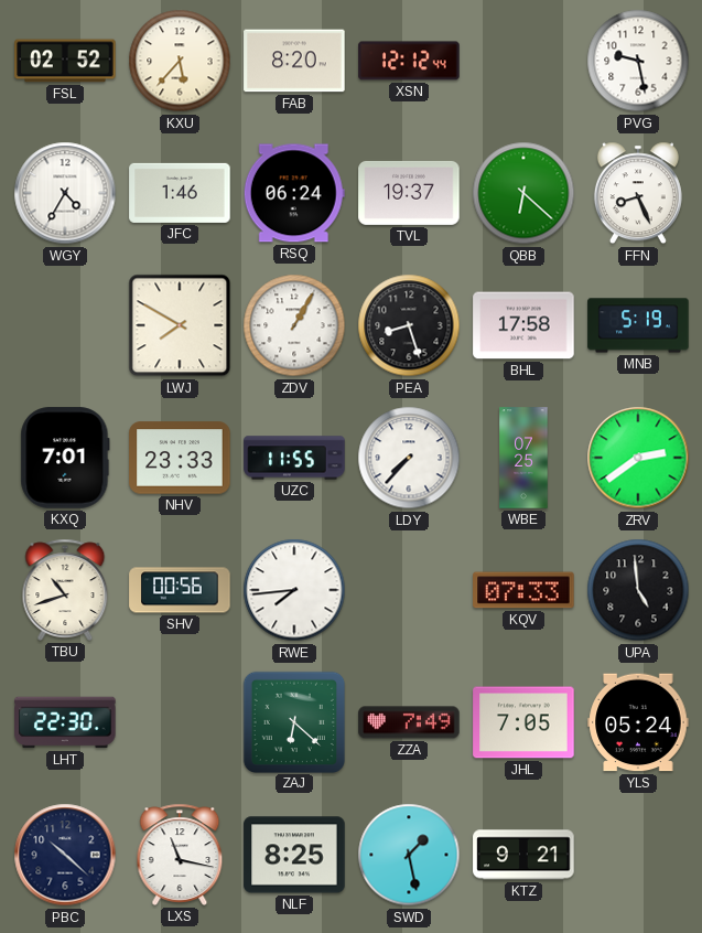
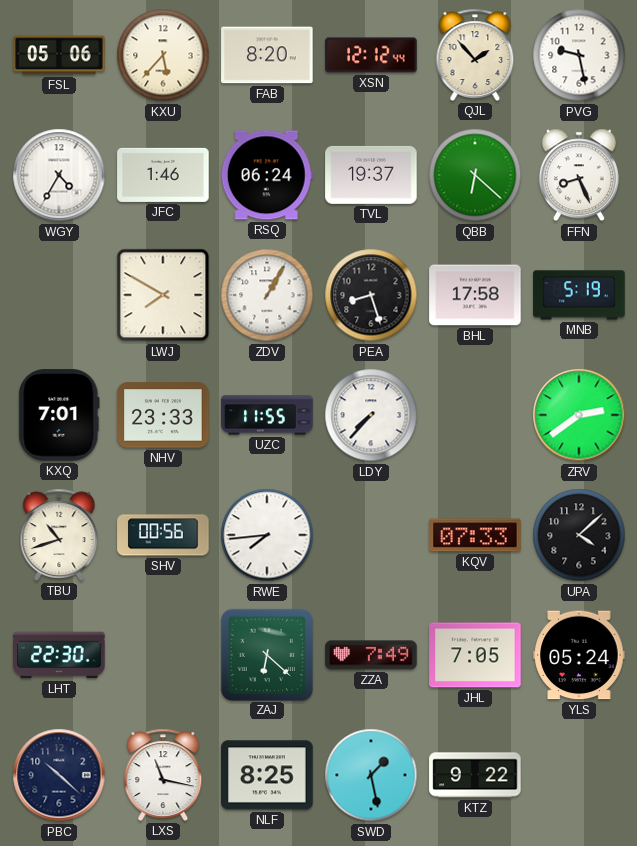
FSL: 02:52 -> 05:06 (59, 55)
QJL: none -> 1:53 (475, 55)
WBE: 07:25 -> none (523, 458)
UPA: 4:59 -> 4:08 (579, 535)
KTZ: 9:21 -> 9:22 (475, 775)
